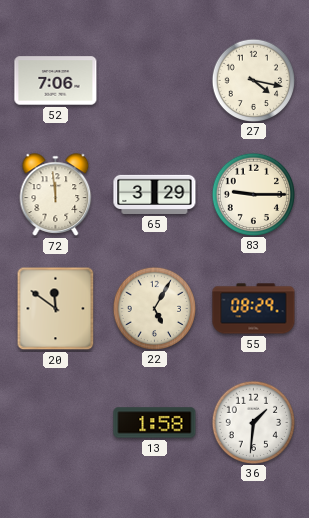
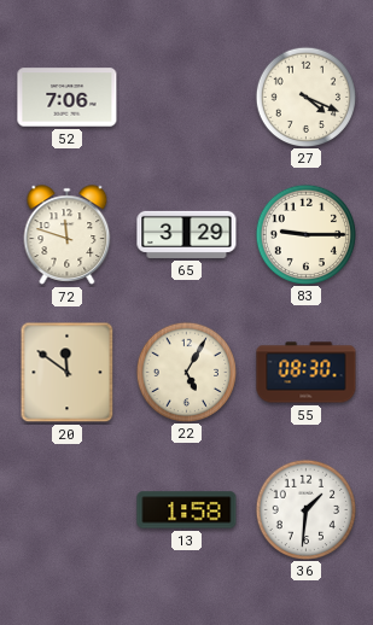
27: 4:17 -> 4:19 (305, 97)
72: 11:59 -> 11:48 (68, 235)
55: 08:29 -> 08:30 (307, 373)
